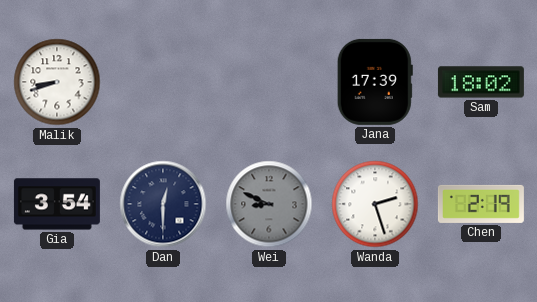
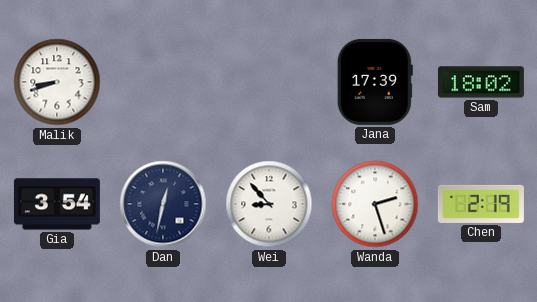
Dan: 12:30 -> 12:32 (163, 204)
Wei: 8:49 -> 8:53 (269, 204)
Wei dial: grey -> white (269, 204)
